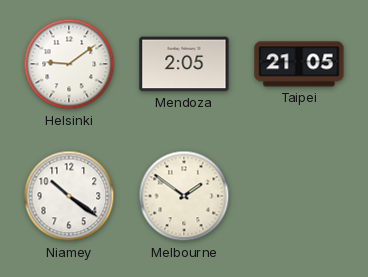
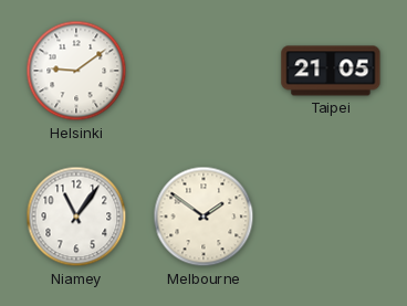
Mendoza: 2:05 -> none (184, 64)
Niamey: 10:21 -> 11:06 (76, 217)
